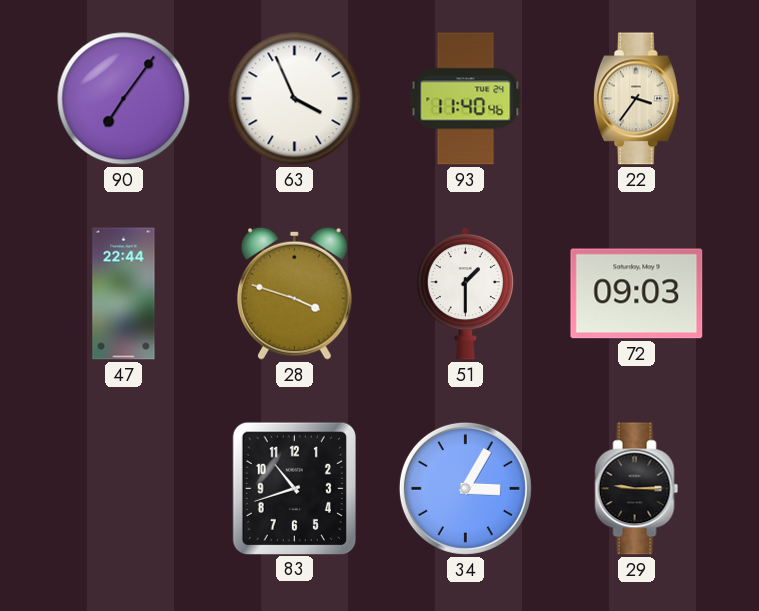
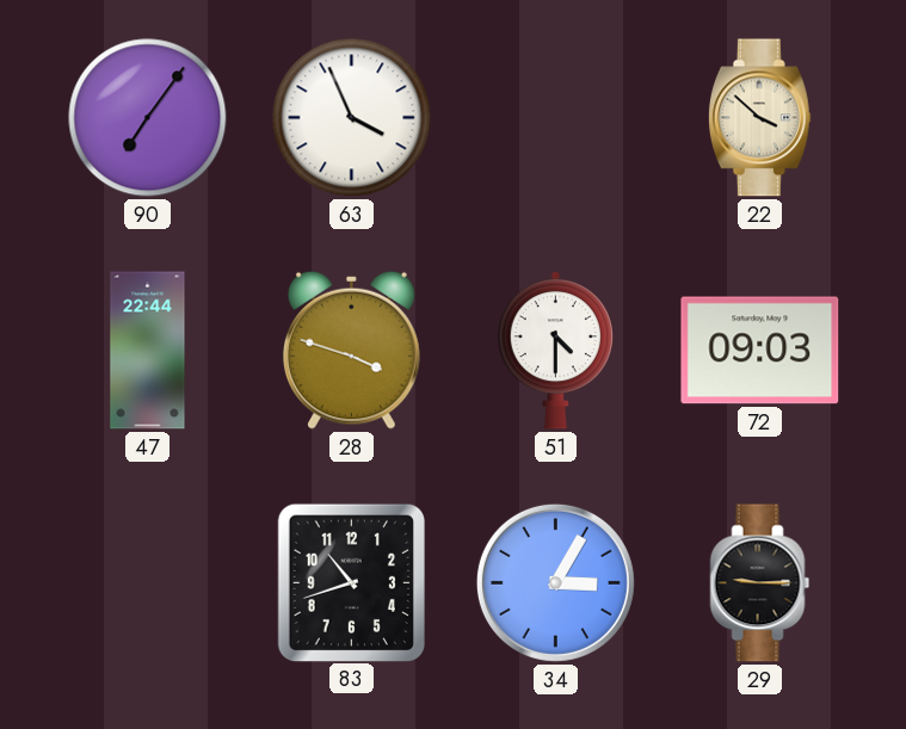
93: 11:40 -> none (466, 99)
22: 3:36 -> 3:52 (759, 118)
51: 1:30 -> 4:30 (555, 350)
